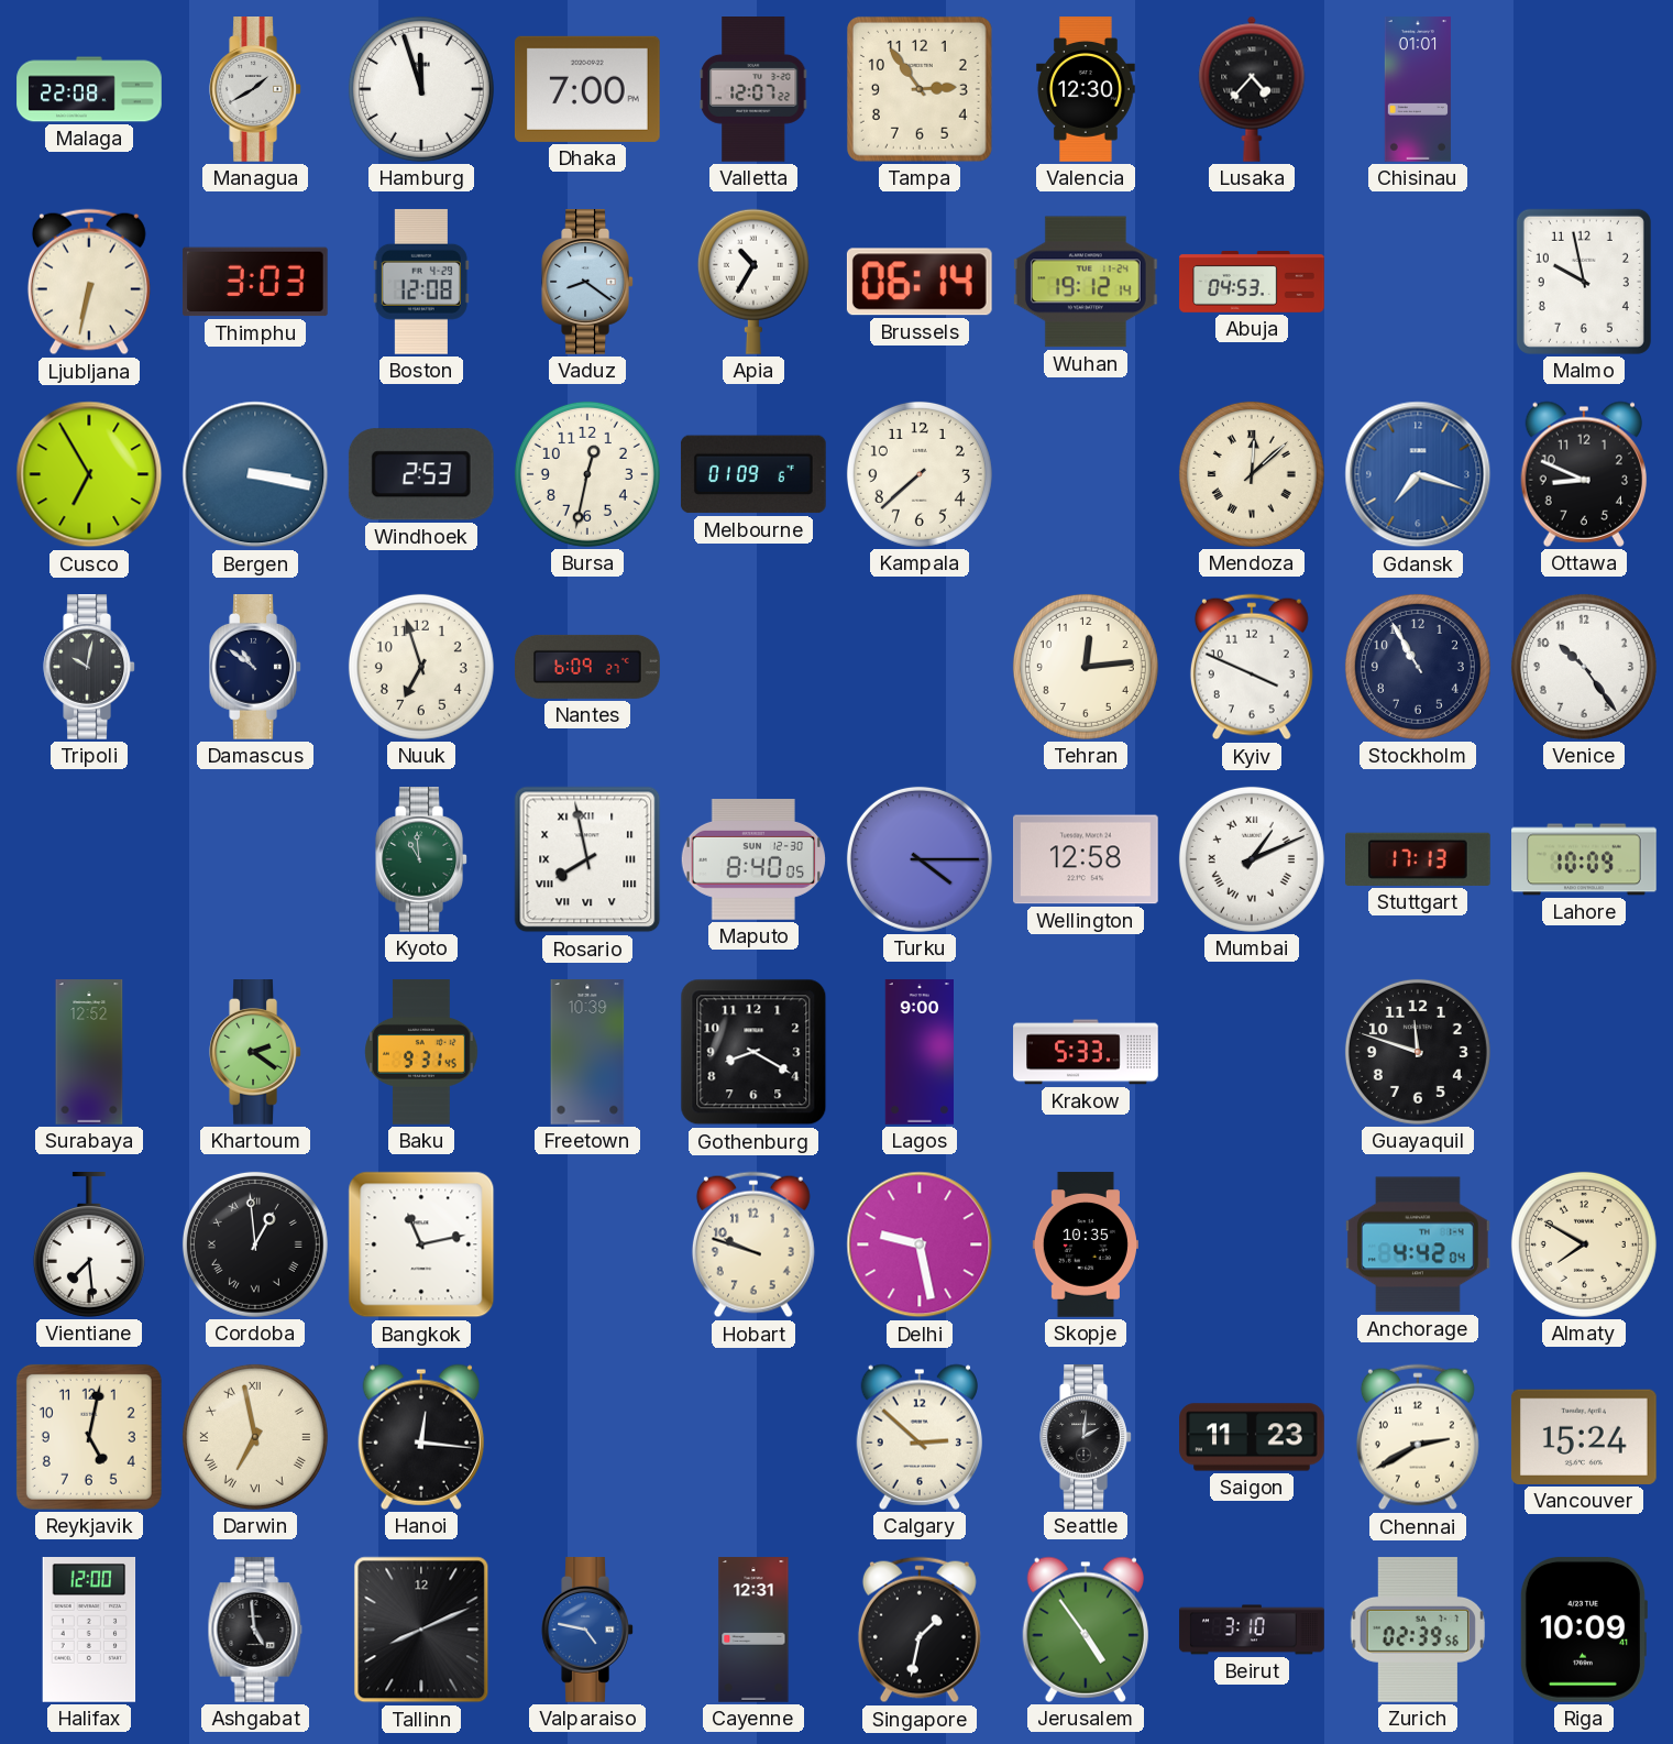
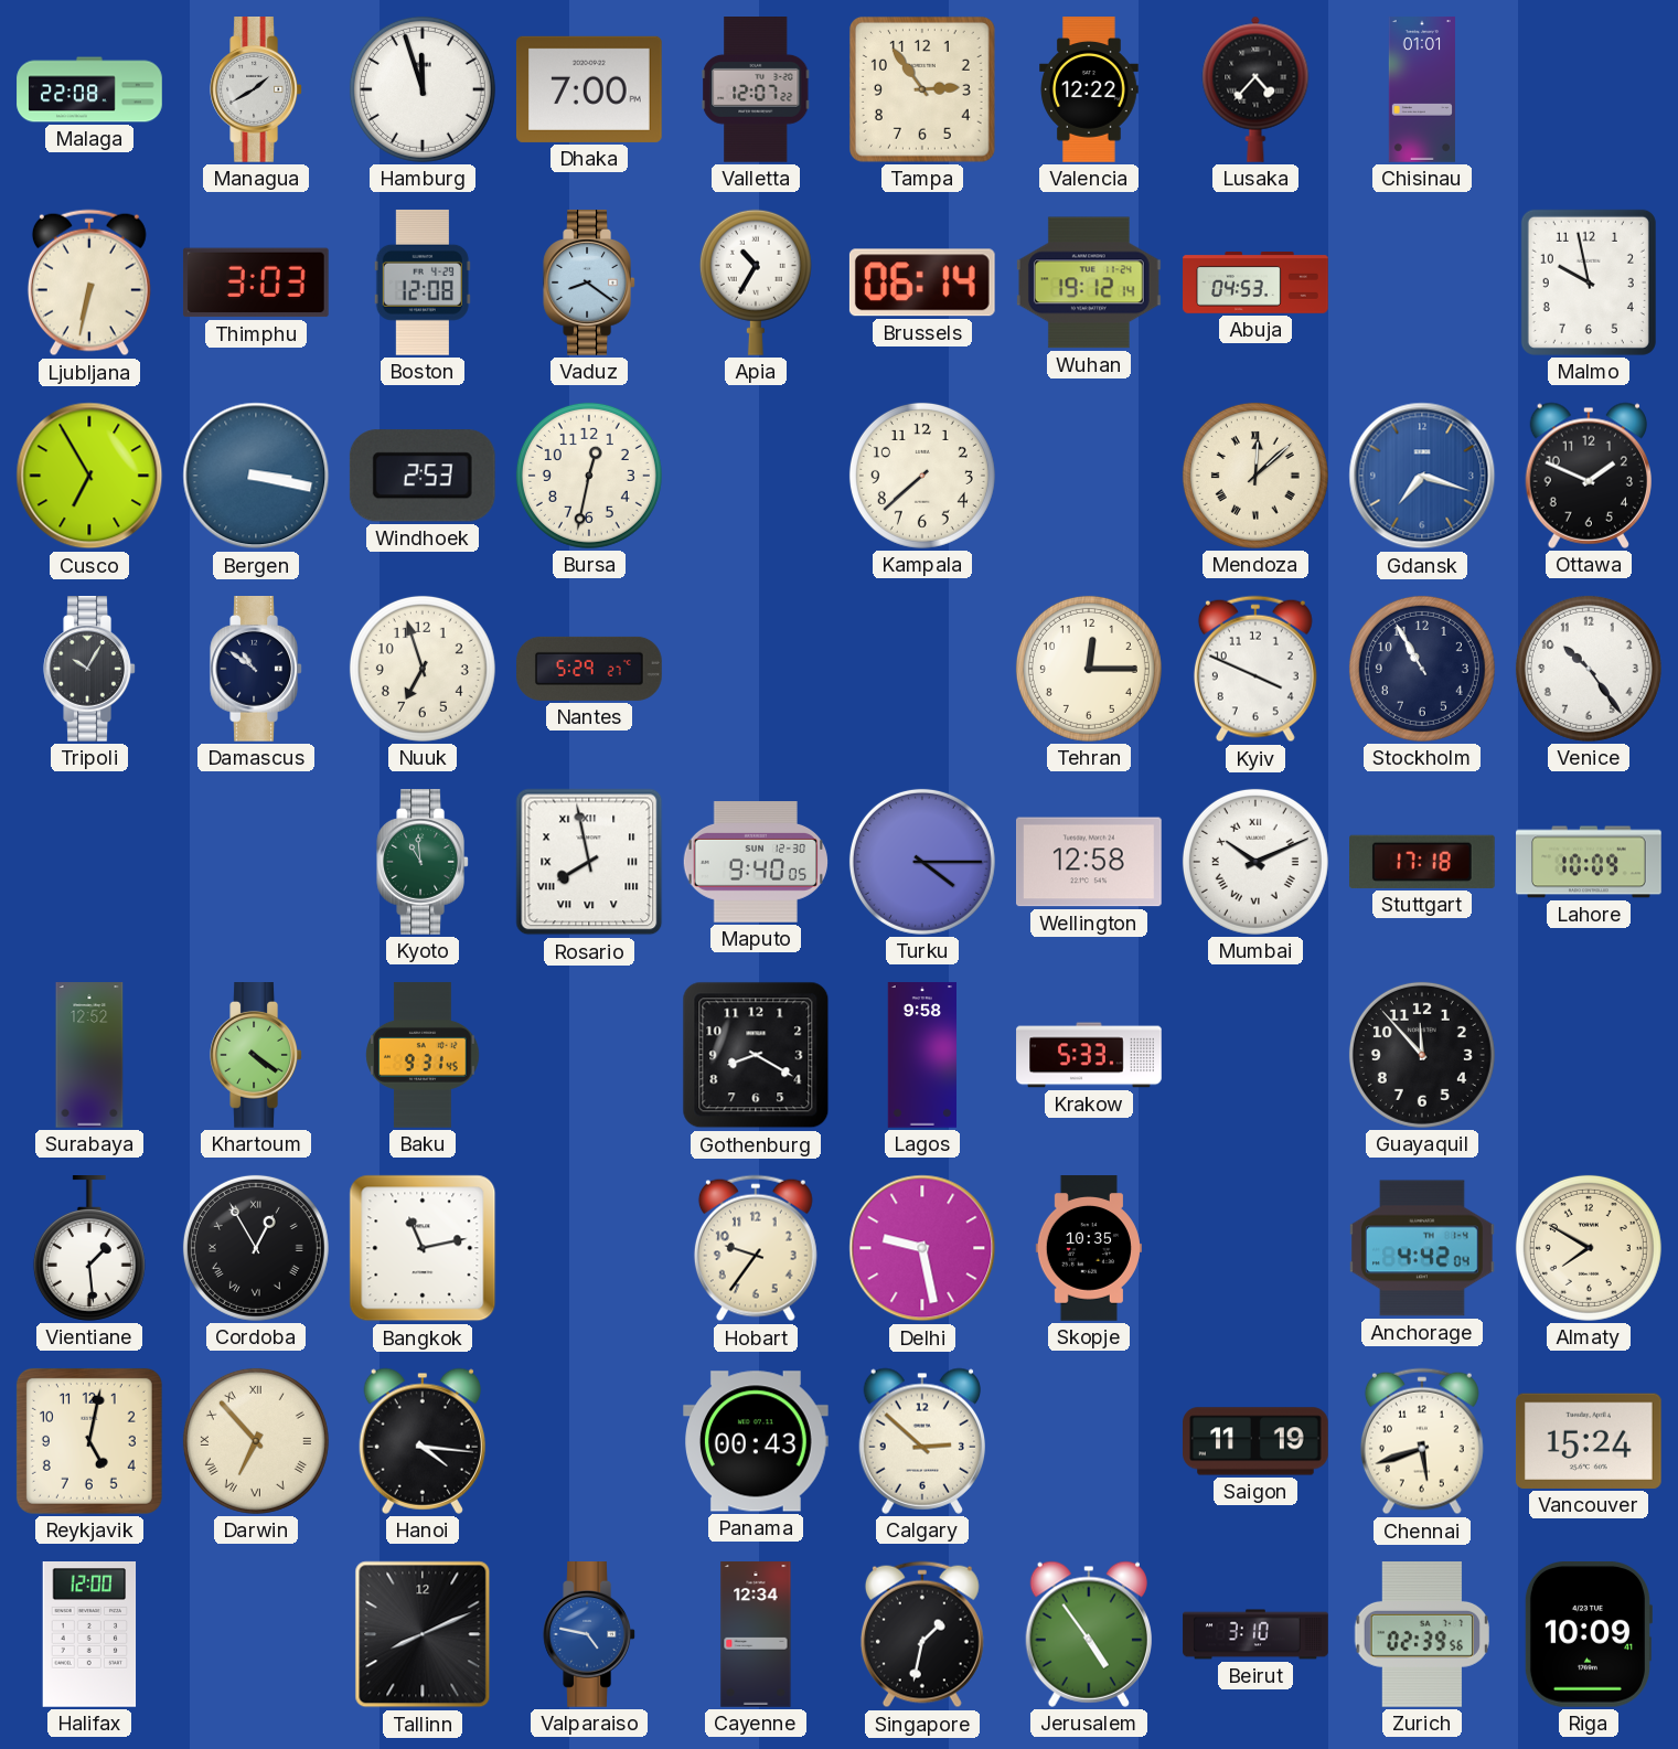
Valencia: 12:30 -> 12:22 (1089, 89)
Melbourne: 01:09 -> none (753, 474)
Ottawa: 8:49 -> 1:49 (1588, 476)
Tripoli: 10:02 -> 10:05 (89, 670)
Nantes: 6:09 -> 5:29 (589, 669)
Tehran: 12:14 -> 12:15 (1089, 669)
Maputo: 8:40 -> 9:40 (755, 863)
Mumbai: 1:11 -> 10:11 (1255, 862)
Stuttgart: 17:13 -> 17:18 (1423, 862)
Khartoum: 2:21 -> 4:21 (256, 1056)
Freetown: 10:39 -> none (587, 1052)
Lagos: 9:00 -> 9:58 (922, 1055)
Guayaquil: 11:48 -> 11:53 (1422, 1055)
Vientiane: 7:29 -> 1:29 (89, 1249)
Cordoba: 12:59 -> 12:55 (256, 1248)
Hobart: 9:48 -> 9:36 (756, 1248)
Darwin: 6:58 -> 6:53 (256, 1441)
Hanoi: 12:16 -> 4:16 (421, 1441)
Panama: none -> 00:43 (757, 1441)
Seattle: 2:01 -> none (1086, 1438)
Saigon: 11:23 -> 11:19 (1255, 1441)
Chennai: 2:40 -> 5:42 (1422, 1441)
Ashgabat: 4:59 -> none (255, 1631)
Cayenne: 12:31 -> 12:34 (756, 1634)
